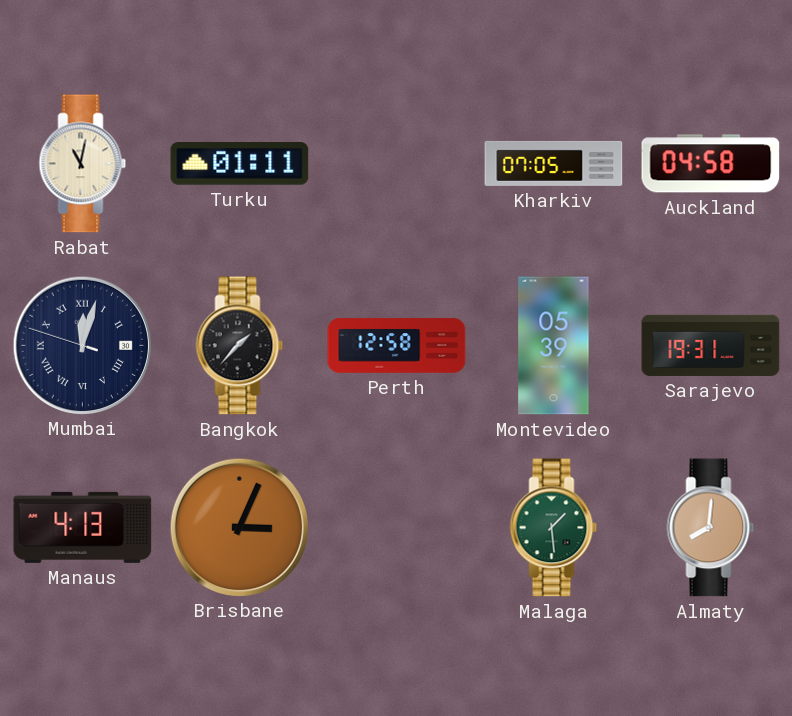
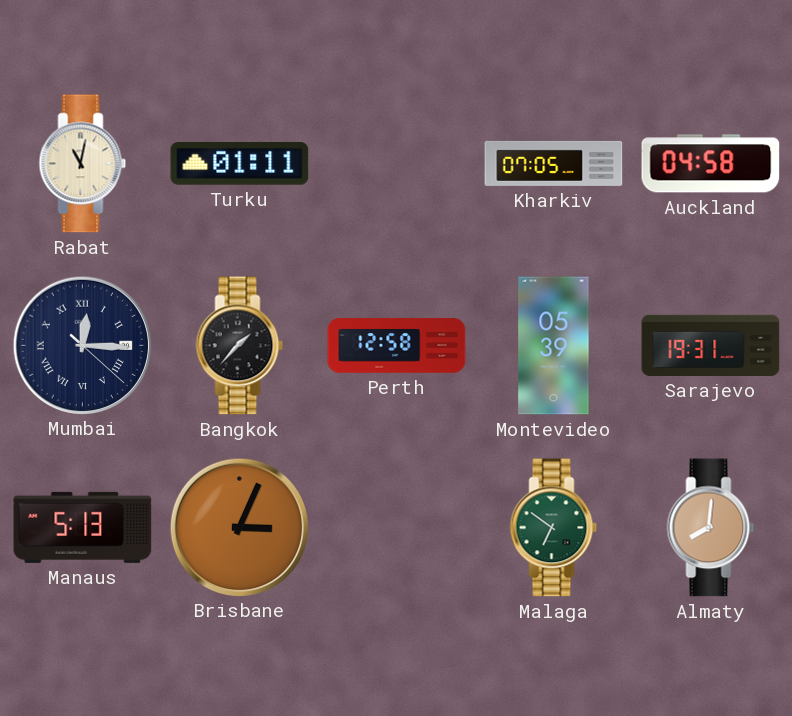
Mumbai: 12:02 -> 12:15 (82, 345)
Manaus: 4:13 -> 5:13 (83, 527)
Malaga: 1:29 -> 6:51 (554, 528)
